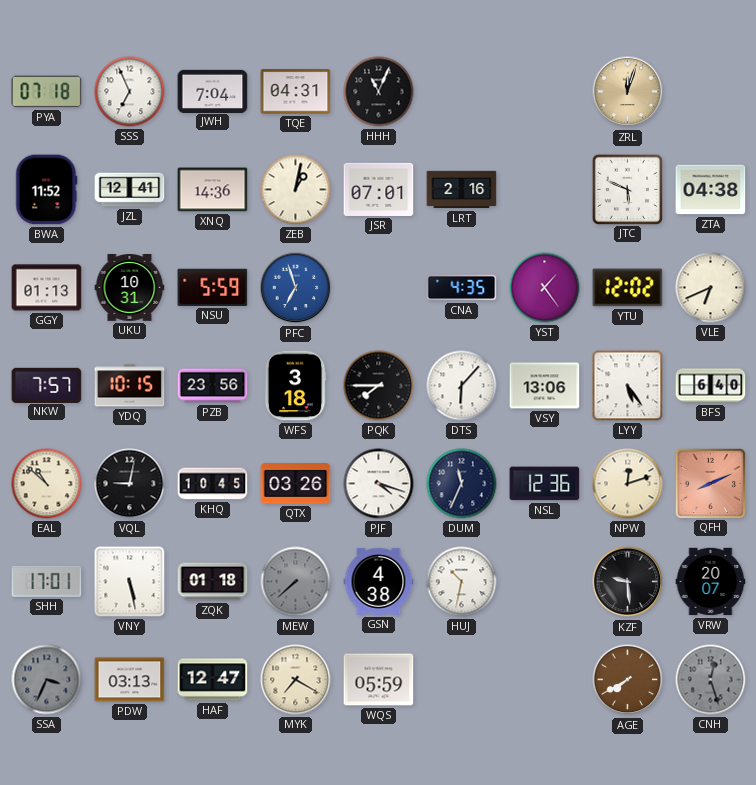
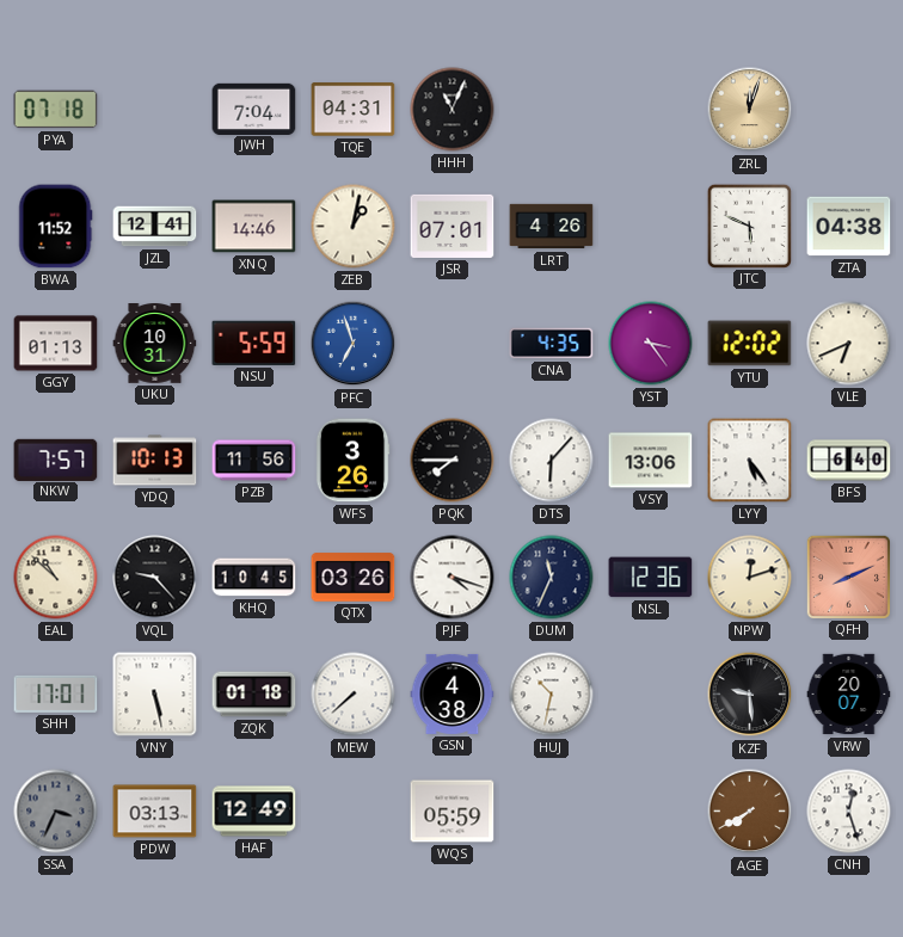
SSS: 6:56 -> none (130, 92)
XNQ: 14:36 -> 14:46 (254, 227)
LRT: 2:16 -> 4:26 (552, 227)
YST: 1:24 -> 3:24 (651, 344)
YDQ: 10:15 -> 10:13 (155, 461)
PZB: 23:56 -> 11:56 (254, 461)
WFS: 3:18 -> 3:26 (352, 461)
VQL: 9:02 -> 9:23 (155, 578)
MEW dial: grey -> white (354, 695)
HAF: 12:47 -> 12:49 (254, 812)
MYK: 7:20 -> none (296, 680)
CNH dial: grey -> white (849, 812)
